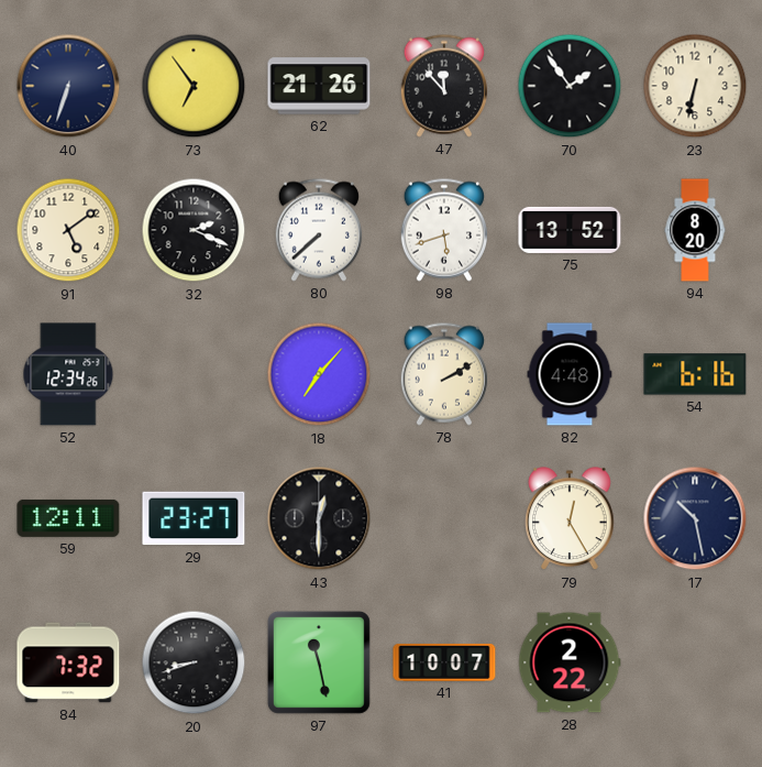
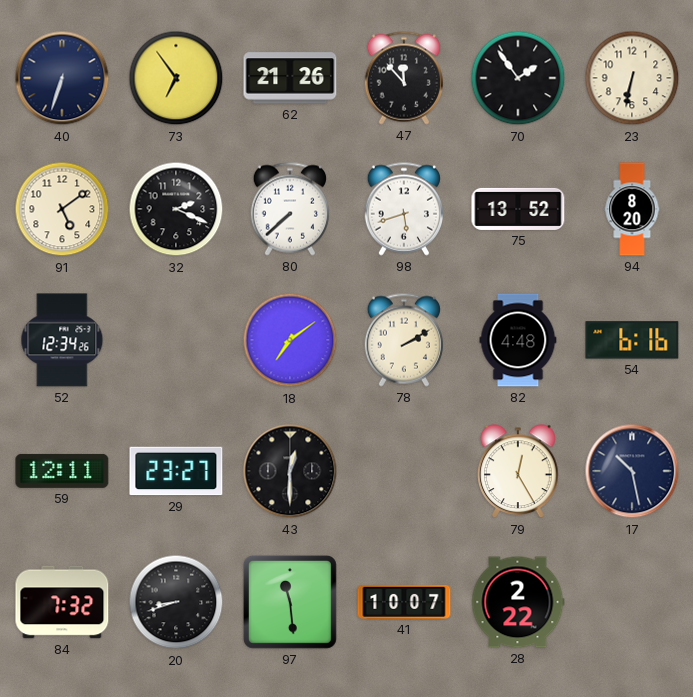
18: 7:07 -> 7:09 (290, 340)
97: 11:28 -> 11:29 (290, 602)
